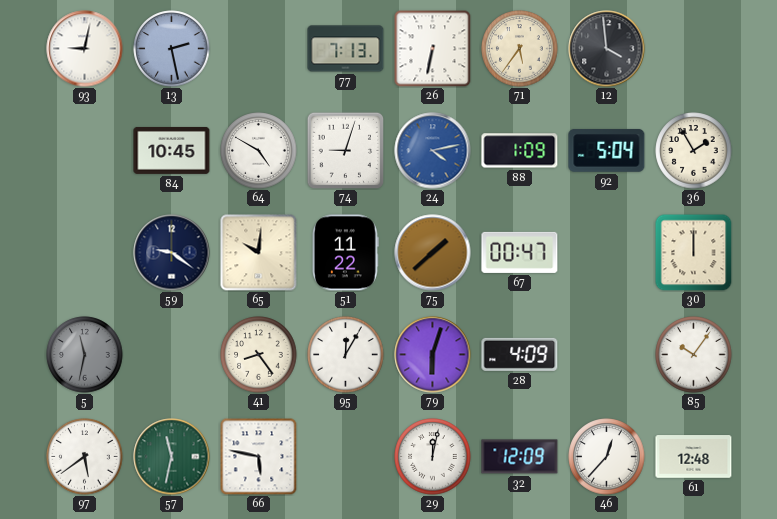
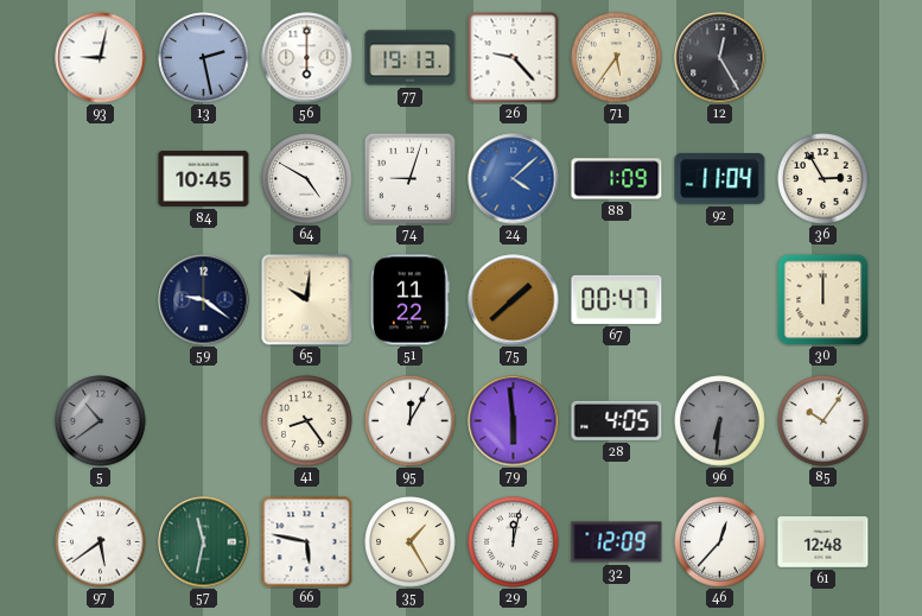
56: none -> 6:00 (307, 58)
77: 7:13 -> 19:13 (411, 58)
26: 6:32 -> 9:23 (513, 57)
12: 3:59 -> 12:25 (720, 58)
24: 4:13 -> 4:08 (514, 179)
92: 5:04 -> 11:04 (720, 179)
36: 1:55 -> 2:55 (824, 179)
5: 11:32 -> 10:39 (101, 421)
79: 6:03 -> 5:59 (514, 421)
28: 4:09 -> 4:05 (617, 420)
96: none -> 6:31 (720, 421)
35: none -> 1:25 (411, 542)
